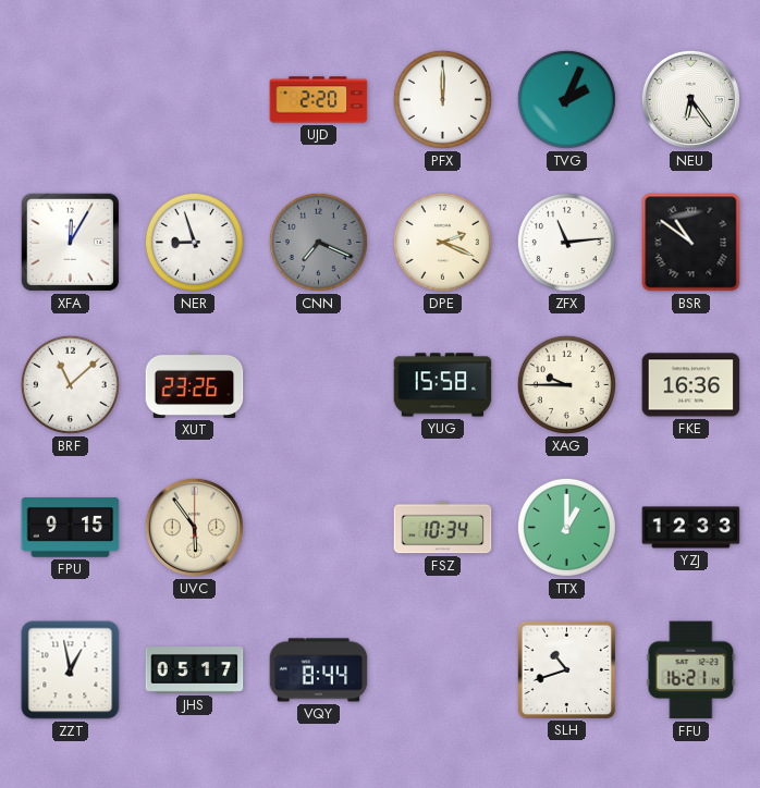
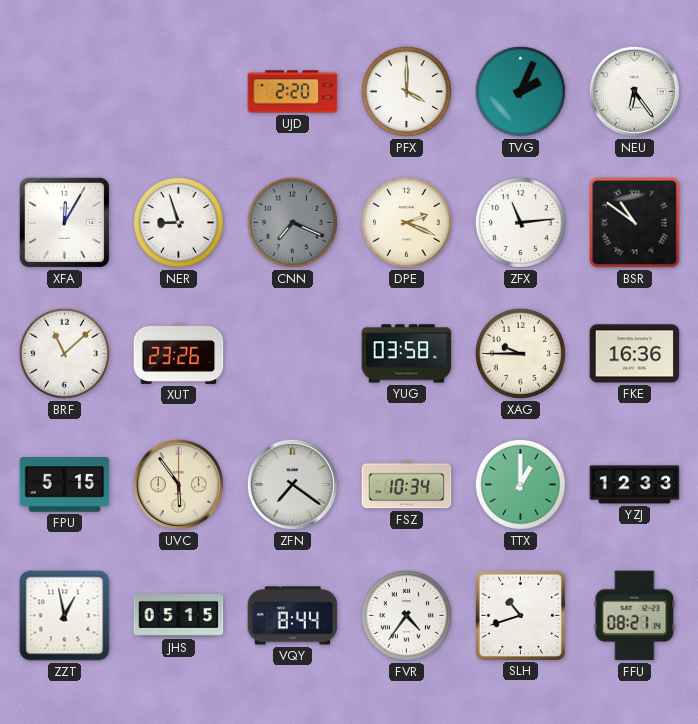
PFX: 12:00 -> 4:00 (406, 91)
YUG: 15:58 -> 03:58 (407, 354)
FPU: 9:15 -> 5:15 (65, 485)
ZFN: none -> 7:21 (292, 484)
JHS: 05:17 -> 05:15 (179, 616)
FVR: none -> 4:36 (406, 615)
FFU: 16:21 -> 08:21 (635, 616)
